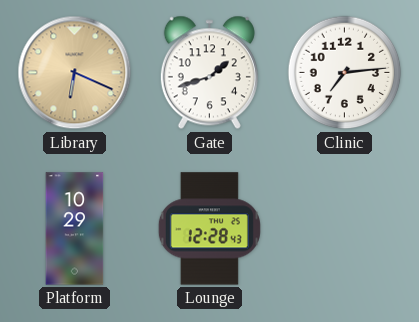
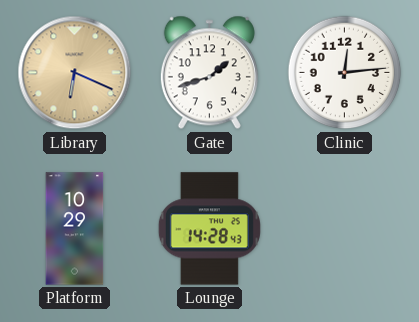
Clinic: 7:14 -> 12:14 (345, 73)
Lounge: 12:28 -> 14:28 (209, 229)
